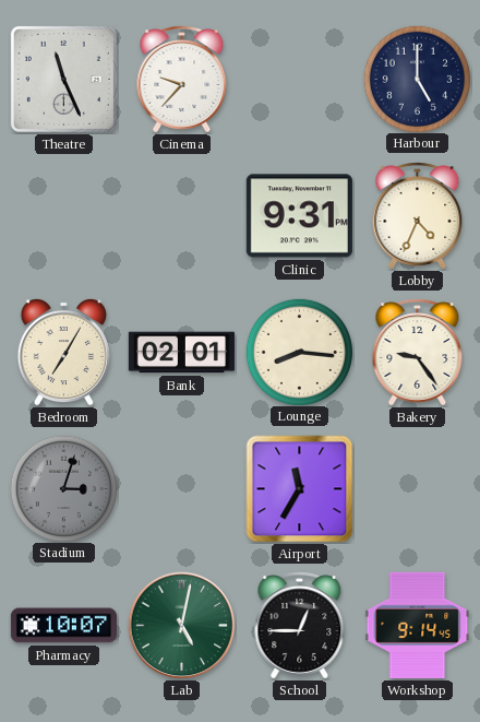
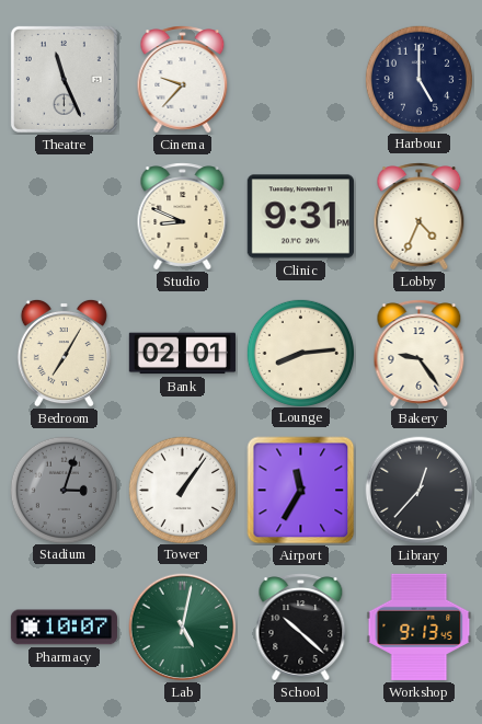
Studio: none -> 8:49 (183, 217)
Lounge: 8:16 -> 8:14 (300, 353)
Tower: none -> 1:06 (182, 490)
Library: none -> 12:37 (420, 491)
School: 12:45 -> 10:22 (301, 628)
Workshop: 9:14 -> 9:13 (420, 627)
